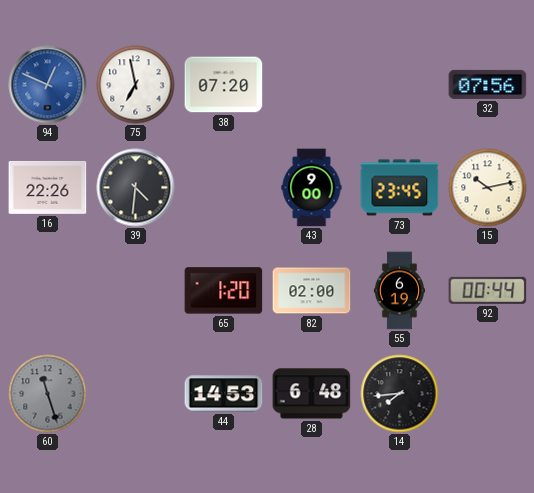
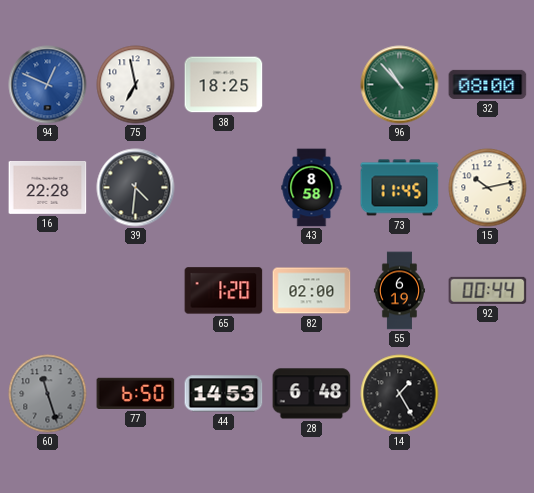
38: 07:20 -> 18:25 (224, 85)
96: none -> 10:53 (400, 85)
32: 07:56 -> 08:00 (488, 84)
16: 22:26 -> 22:28 (48, 187)
43: 9:00 -> 8:58 (312, 188)
73: 23:45 -> 11:45 (400, 188)
77: none -> 6:50 (136, 393)
14: 7:44 -> 1:25 (400, 394)
